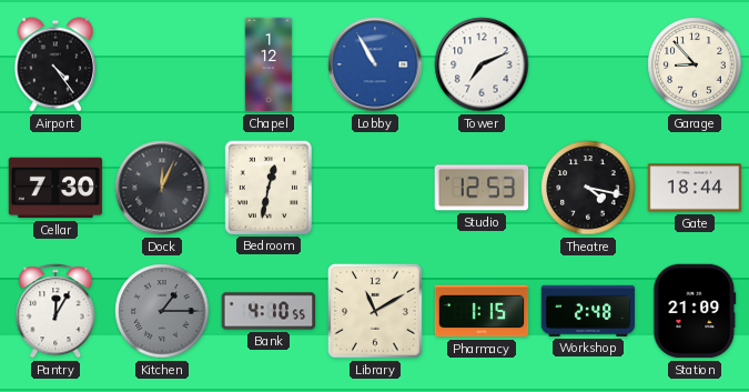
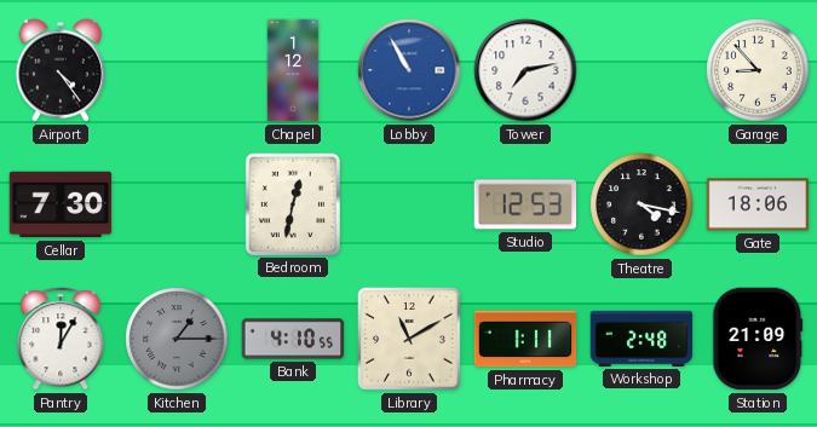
Tower: 7:11 -> 7:13 (525, 70)
Dock: 12:04 -> none (162, 188)
Gate: 18:44 -> 18:06 (758, 204)
Pharmacy: 1:15 -> 1:11 (525, 339)
